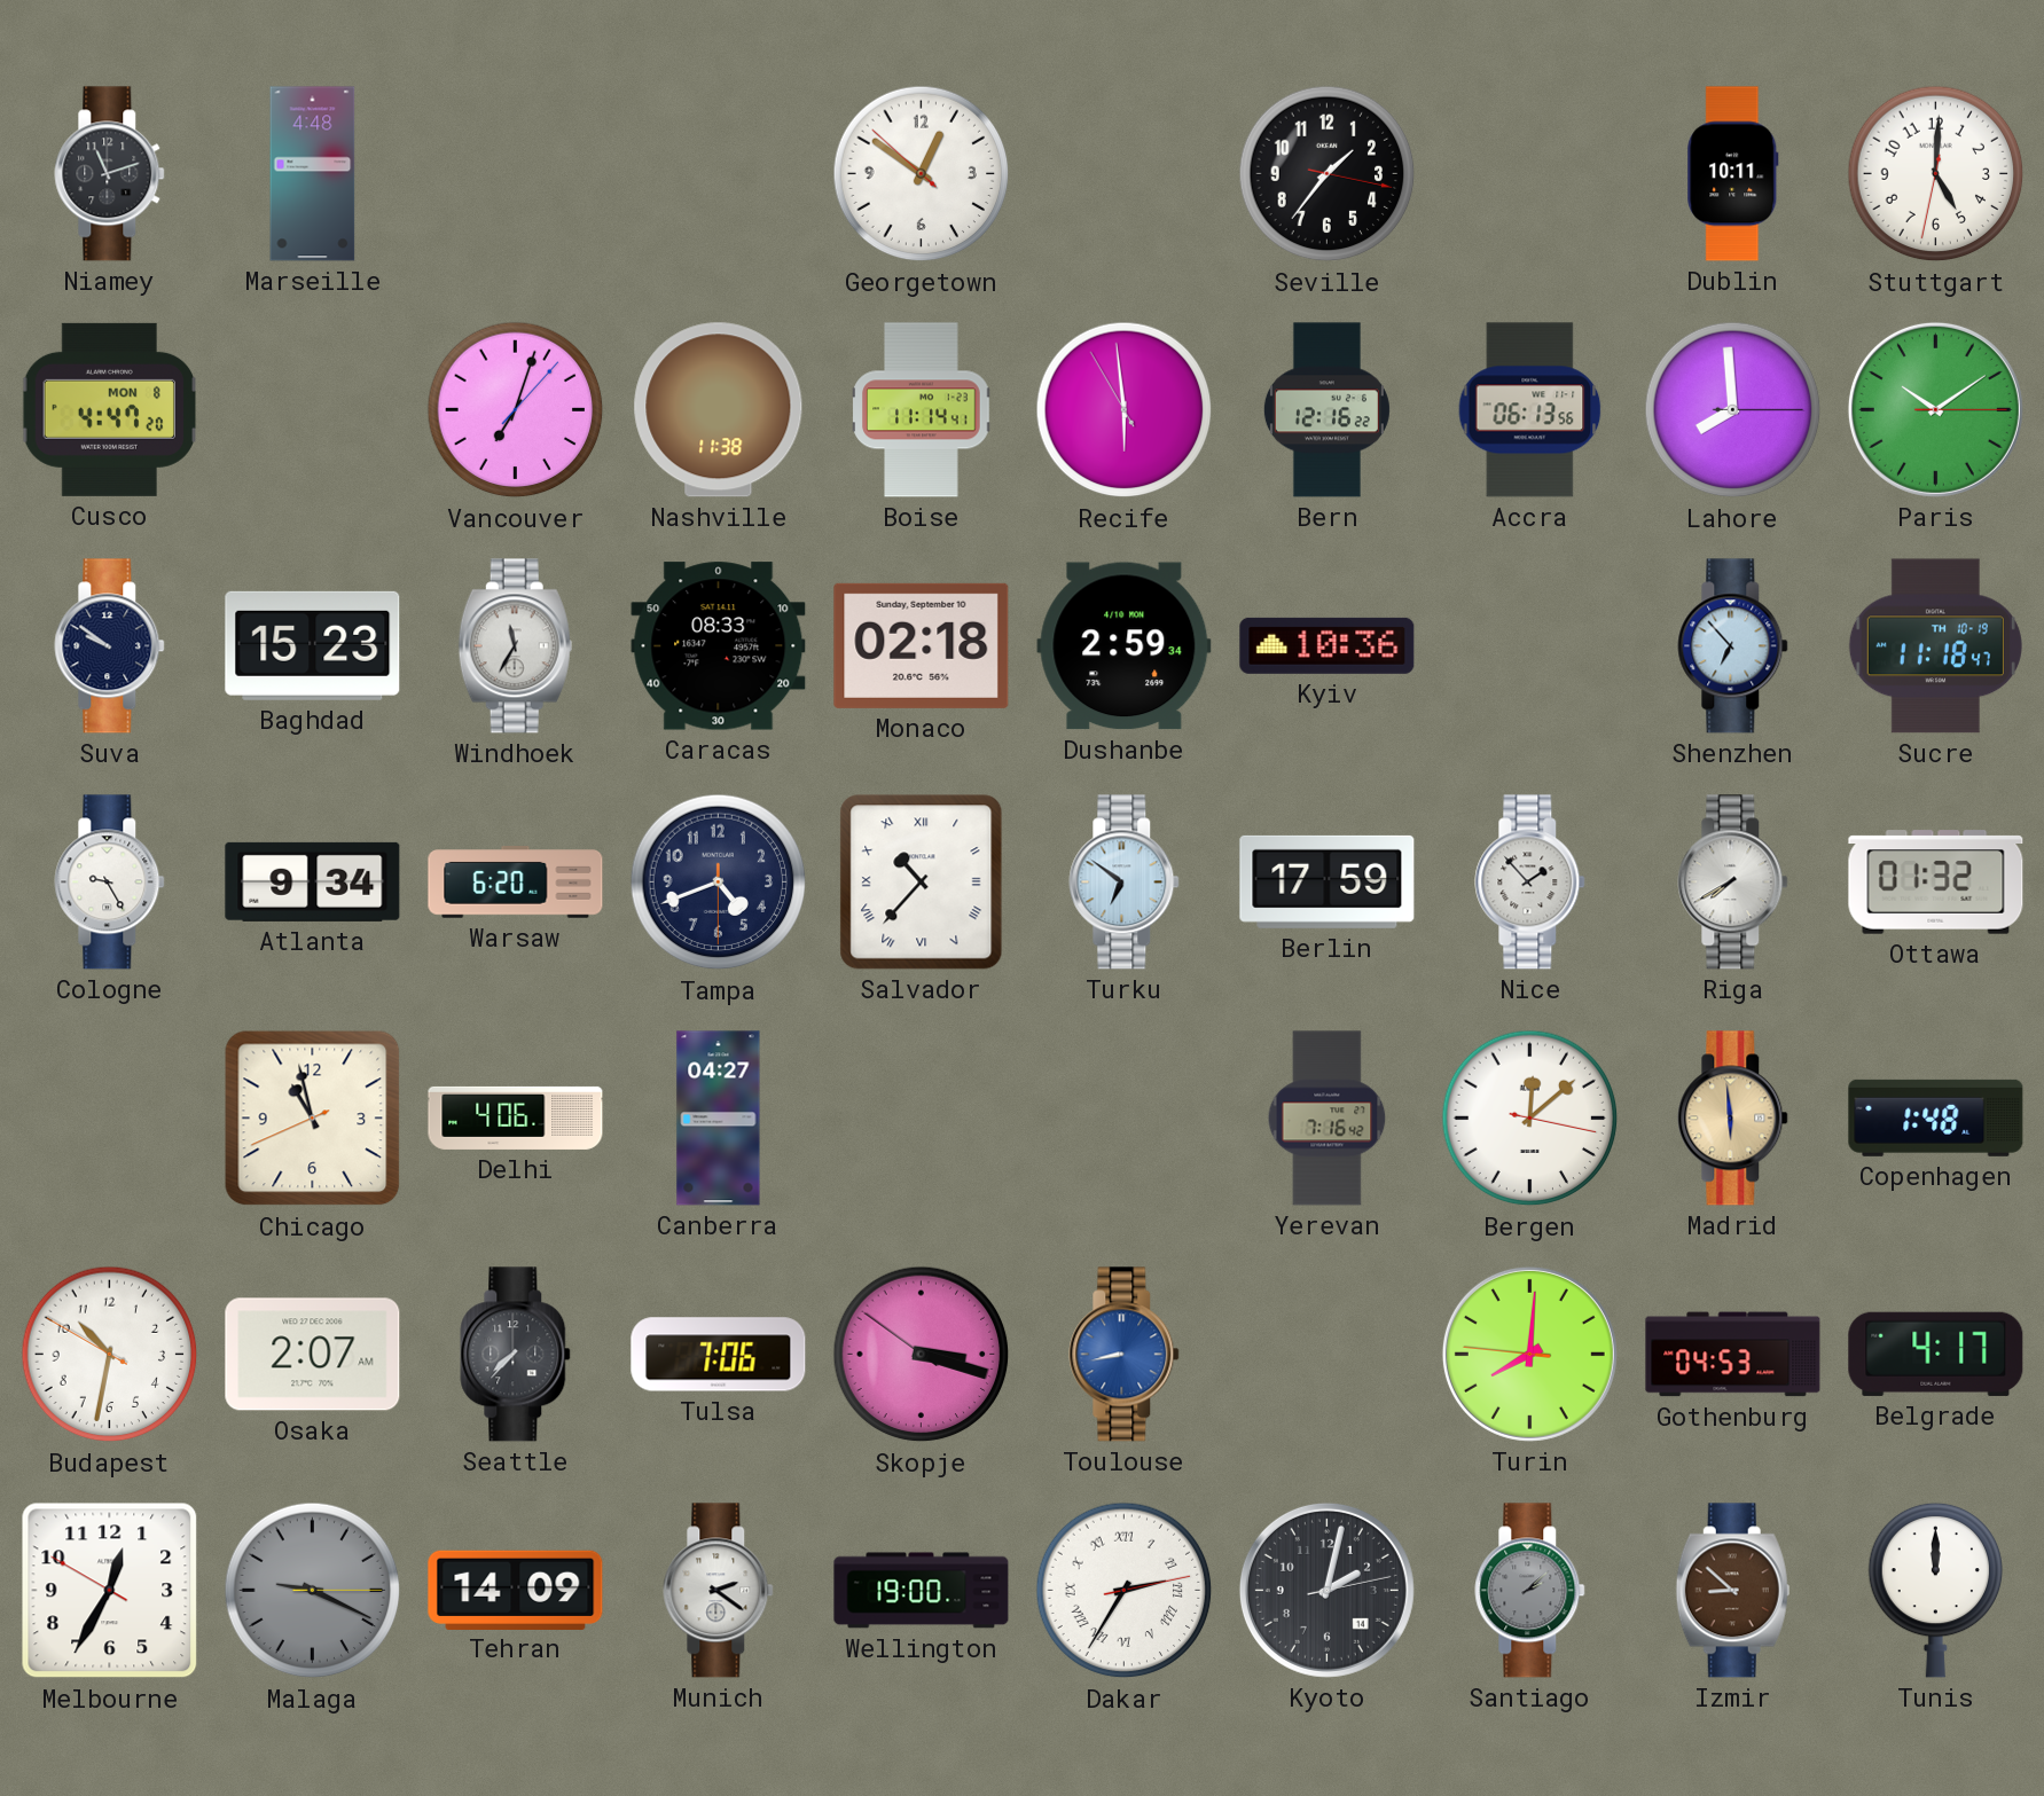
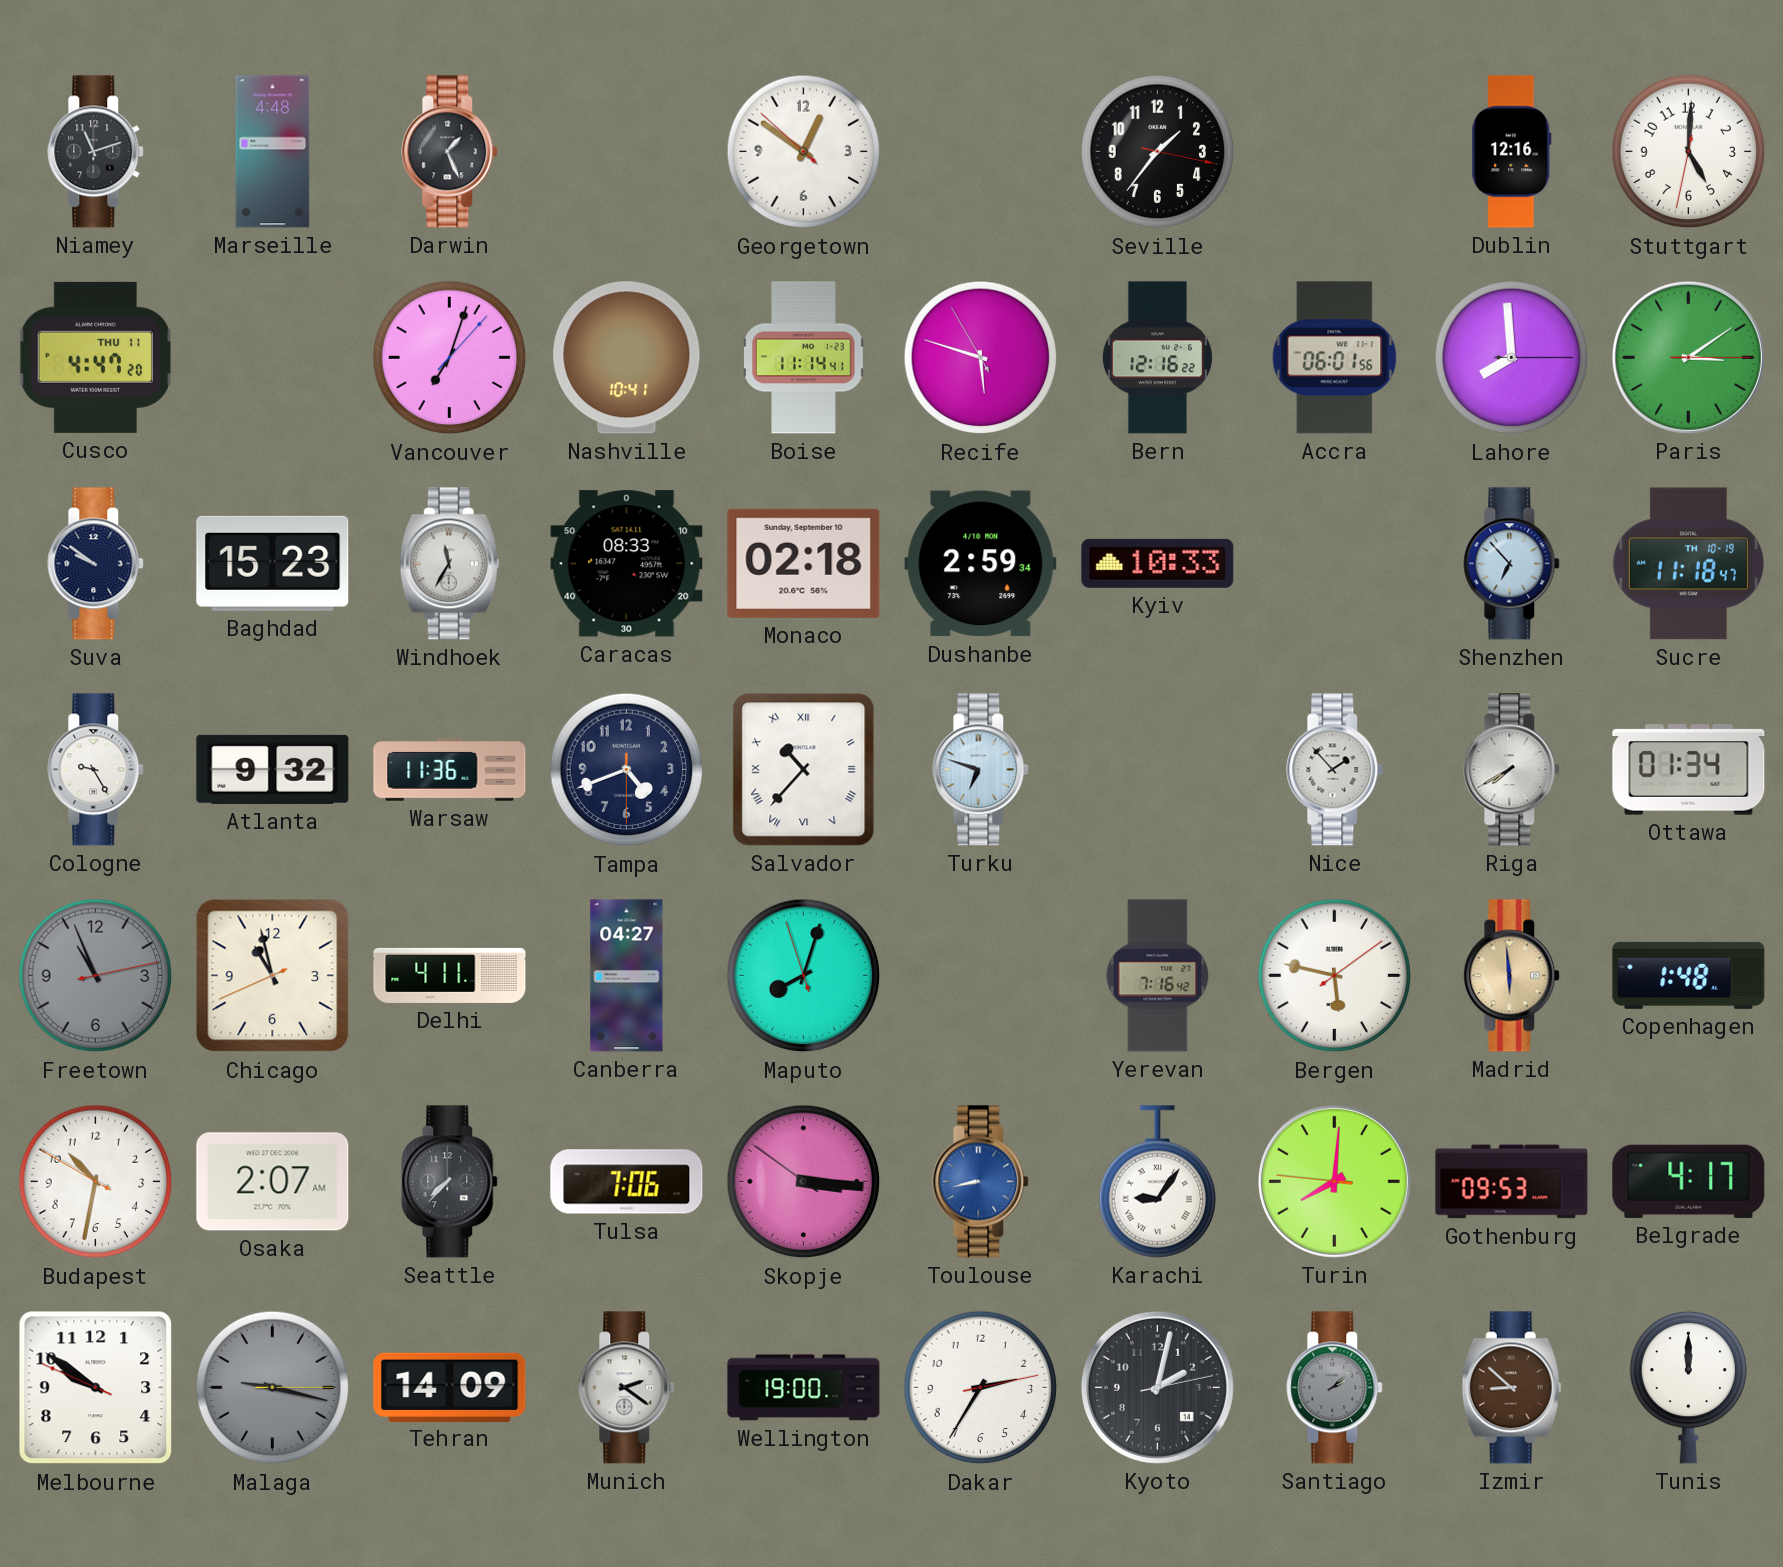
Darwin: none -> 1:26 (450, 152)
Dublin: 10:11 -> 12:16 (1512, 152)
Cusco date: MON 8 -> THU 11 (96, 357)
Nashville: 11:38 -> 10:41 (627, 358)
Recife: 5:58 -> 5:47 (981, 358)
Accra: 06:13 -> 06:01 (1335, 358)
Paris: 10:09 -> 3:09 (1688, 357)
Kyiv: 10:36 -> 10:33 (1158, 563)
Atlanta: 9:34 -> 9:32 (273, 769)
Warsaw: 6:20 -> 11:36 (450, 770)
Turku: 6:51 -> 6:48 (981, 770)
Berlin: 17:59 -> none (1328, 881)
Ottawa: 01:32 -> 01:34 (1689, 770)
Freetown: none -> 10:56 (96, 976)
Delhi: 4:06 -> 4:11 (450, 975)
Maputo: none -> 8:02 (804, 976)
Bergen: 12:08 -> 5:47 (1335, 976)
Skopje: 3:17 -> 3:15 (804, 1182)
Karachi: none -> 9:06 (1157, 1182)
Gothenburg: 04:53 -> 09:53 (1512, 1182)
Melbourne: 12:34 -> 9:50 (96, 1388)
Malaga: 9:19 -> 9:17 (273, 1388)
Dakar numerals: Roman -> Arabic (981, 1388)
